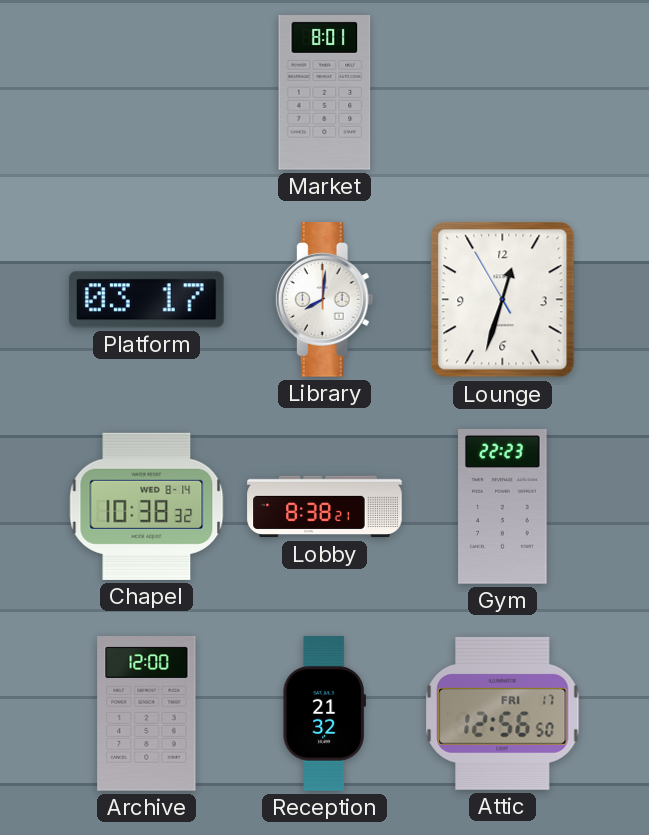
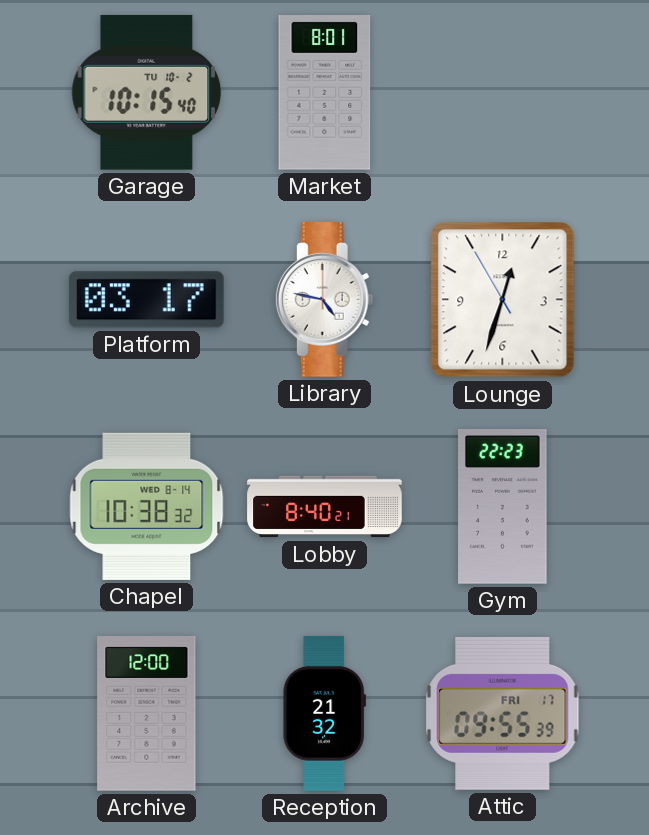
Garage: none -> 10:15 (147, 92)
Library: 8:01 -> 4:47 (324, 300)
Lobby: 8:38 -> 8:40 (325, 507)
Attic: 12:56 -> 09:55 (503, 713)
